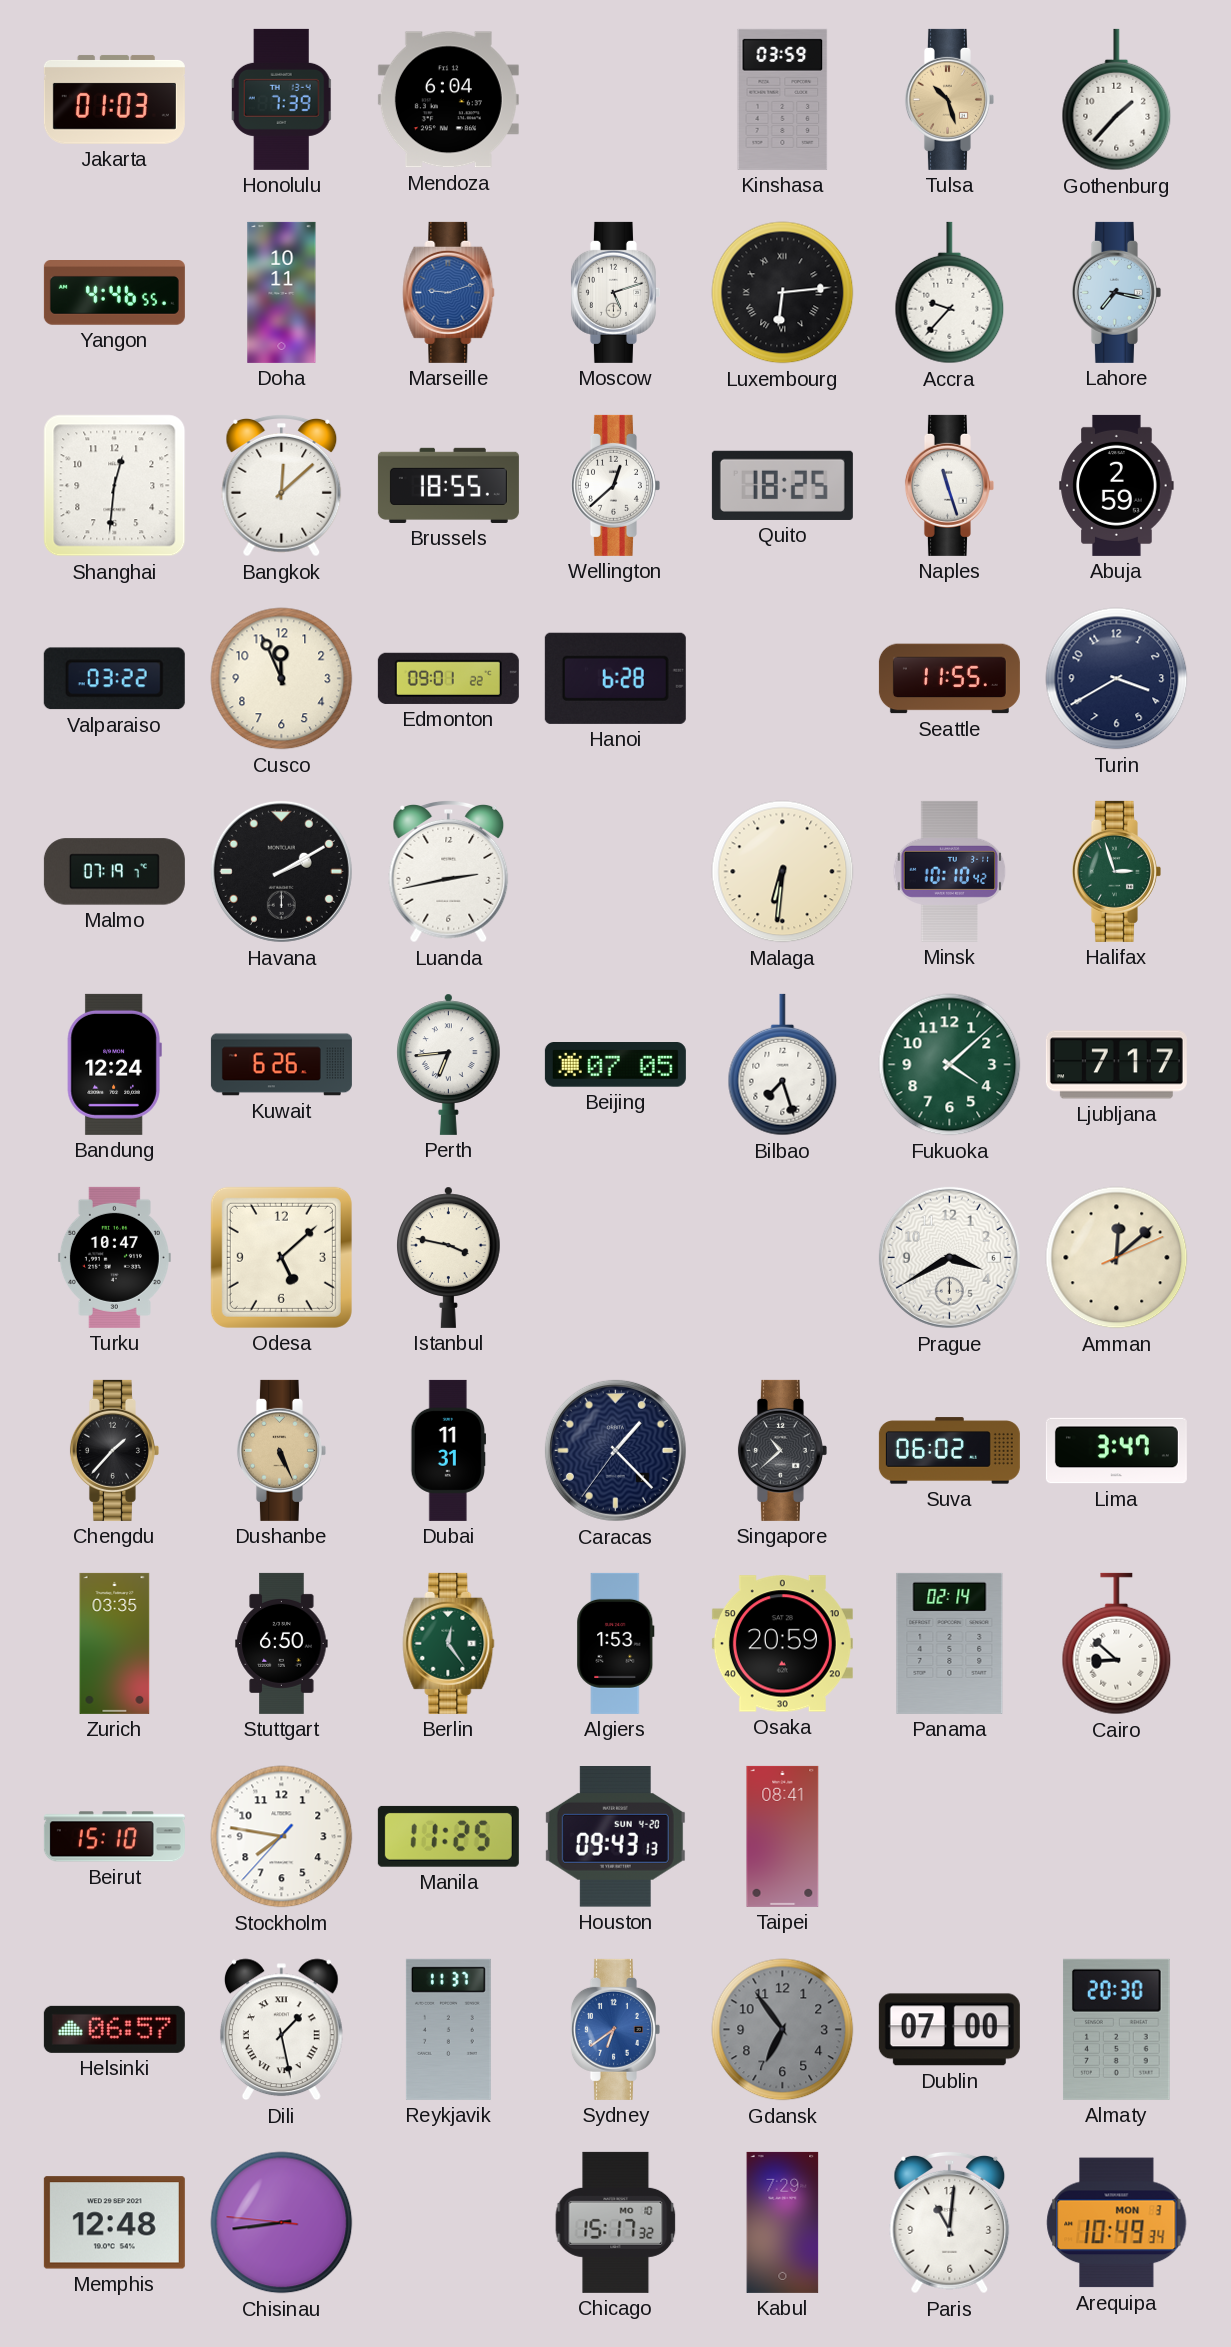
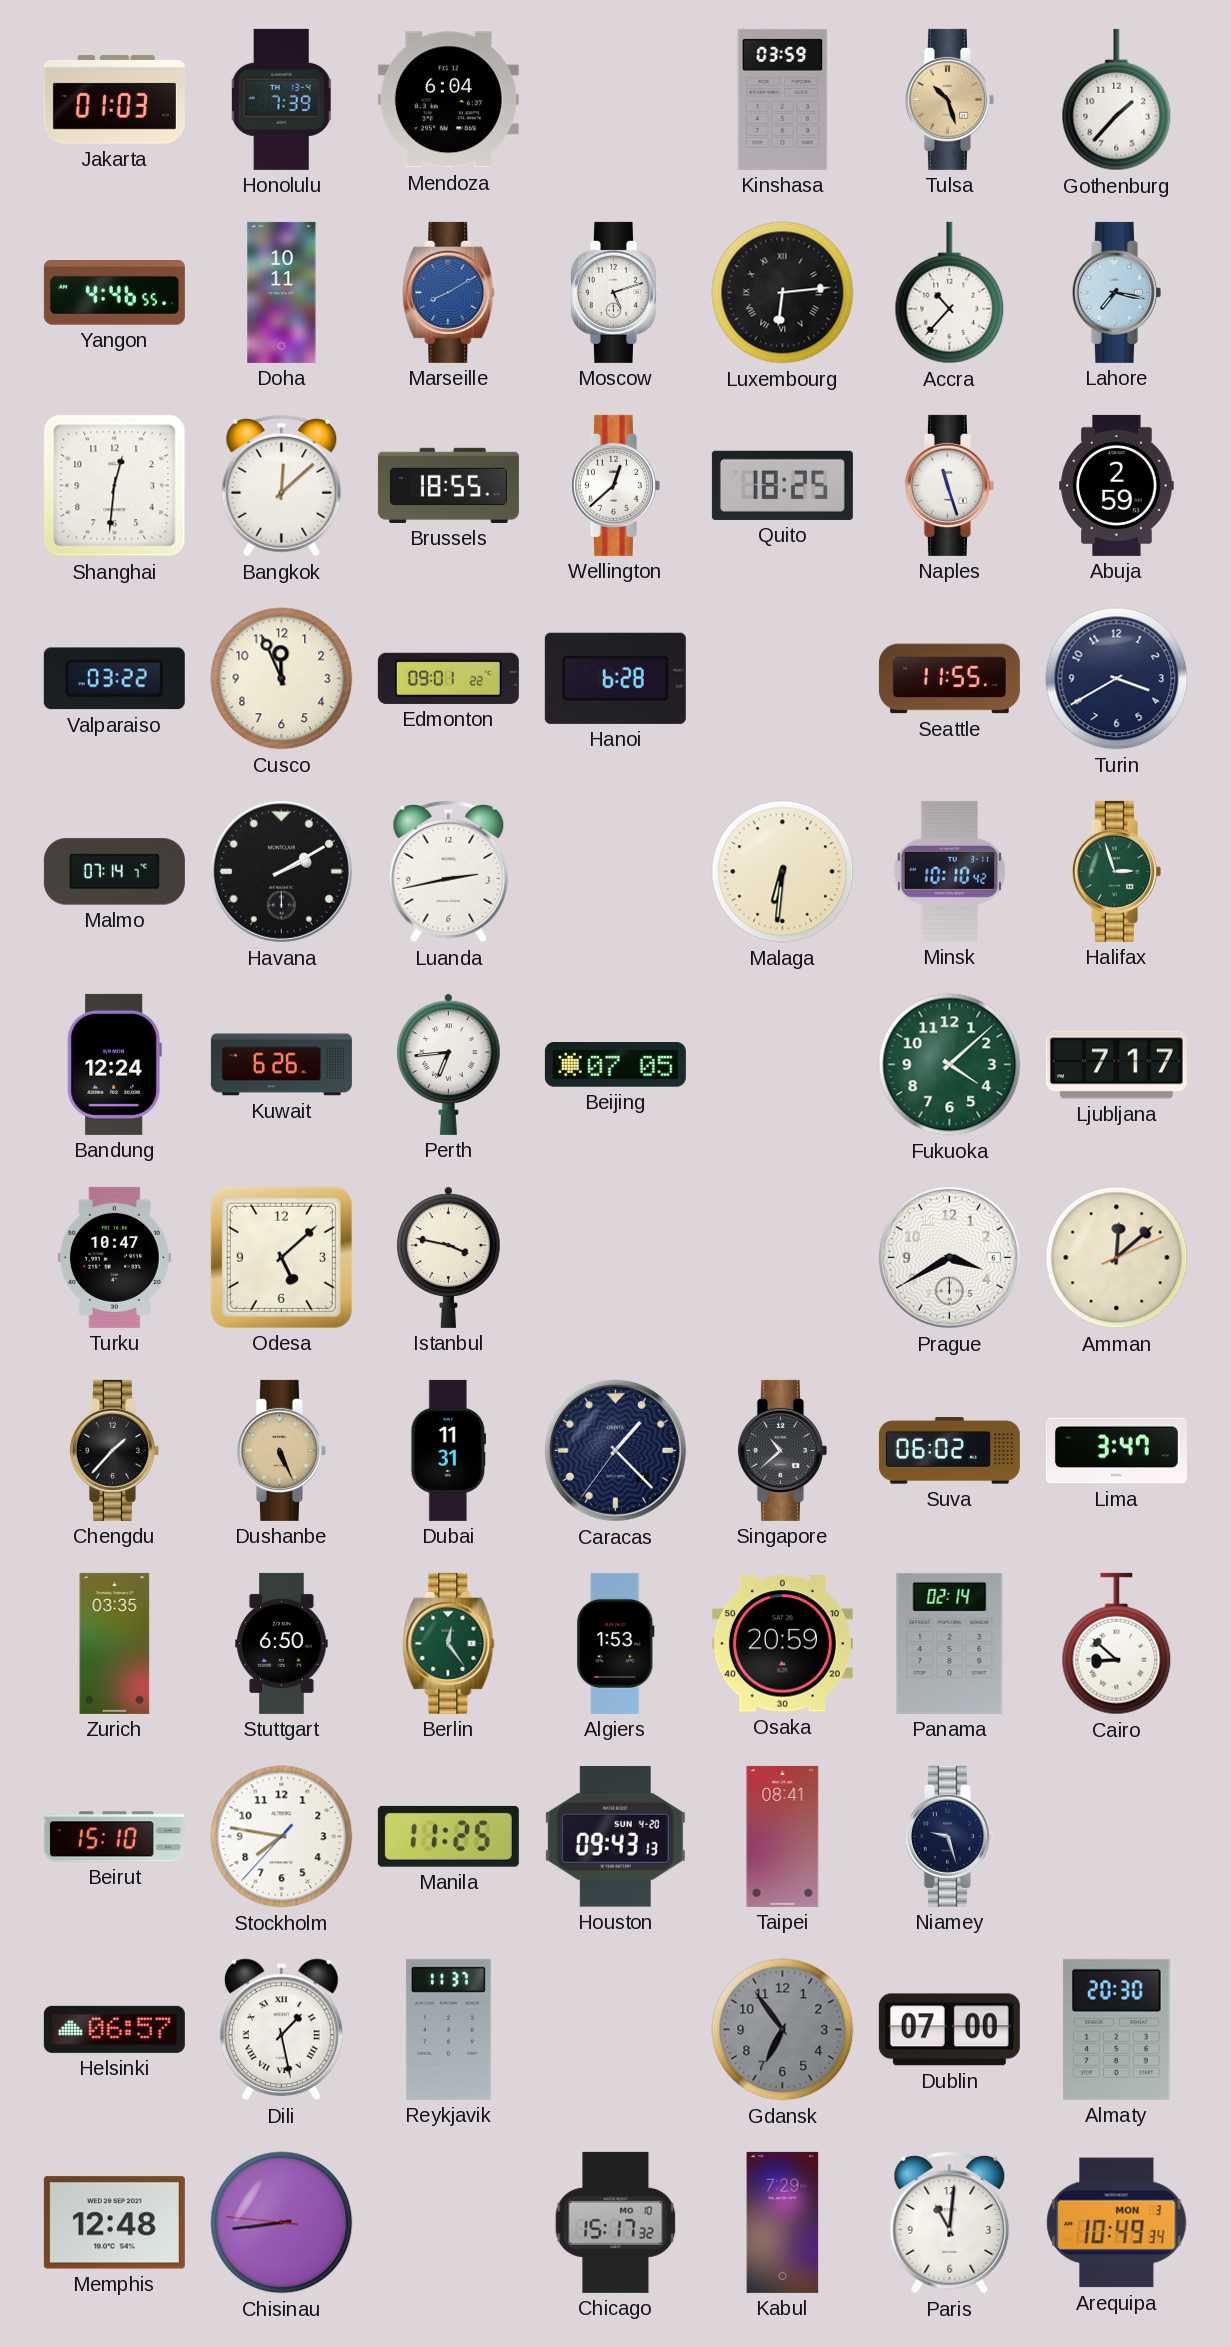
Marseille: 9:12 -> 8:10 (449, 292)
Accra: 9:37 -> 10:37 (950, 293)
Malmo: 07:19 -> 07:14 (114, 872)
Bilbao: 7:27 -> none (783, 1065)
Niamey: none -> 9:27 (949, 1836)
Sydney: 6:39 -> none (615, 2029)
